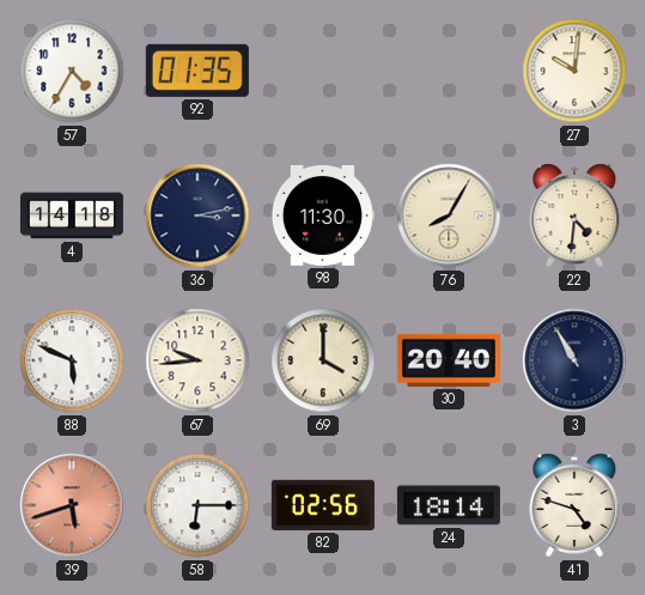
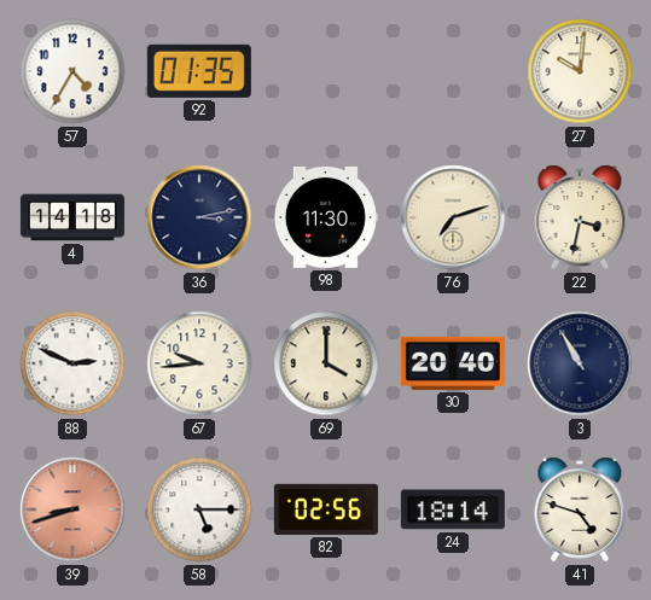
76: 8:05 -> 7:12 (453, 217)
22: 4:31 -> 3:32 (580, 217)
88: 5:49 -> 2:49 (72, 363)
39: 5:42 -> 8:42 (72, 509)
58: 6:15 -> 5:15 (199, 509)
